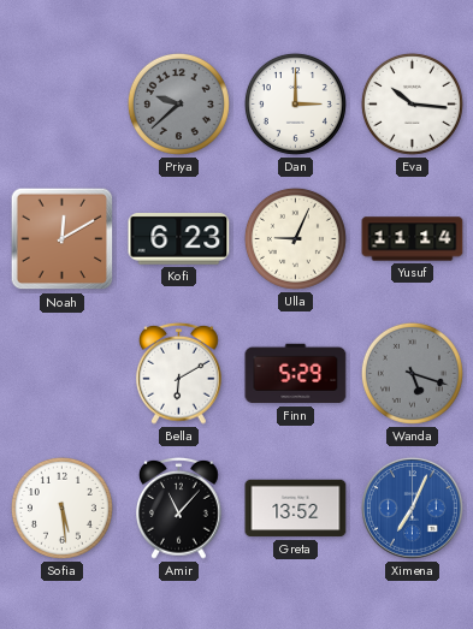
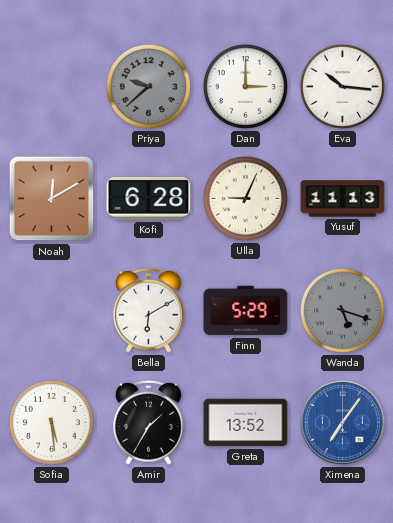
Kofi: 6:23 -> 6:28 (149, 199)
Yusuf: 11:14 -> 11:13 (343, 199)
Amir: 11:07 -> 1:35 (149, 422)
Ximena: 7:04 -> 7:06 (342, 422)
